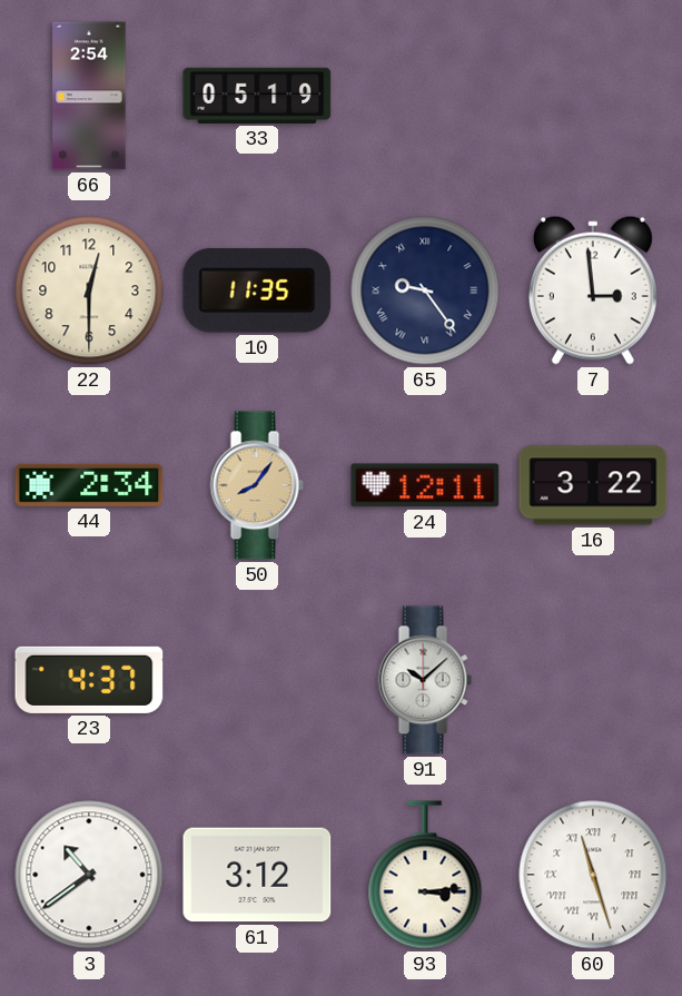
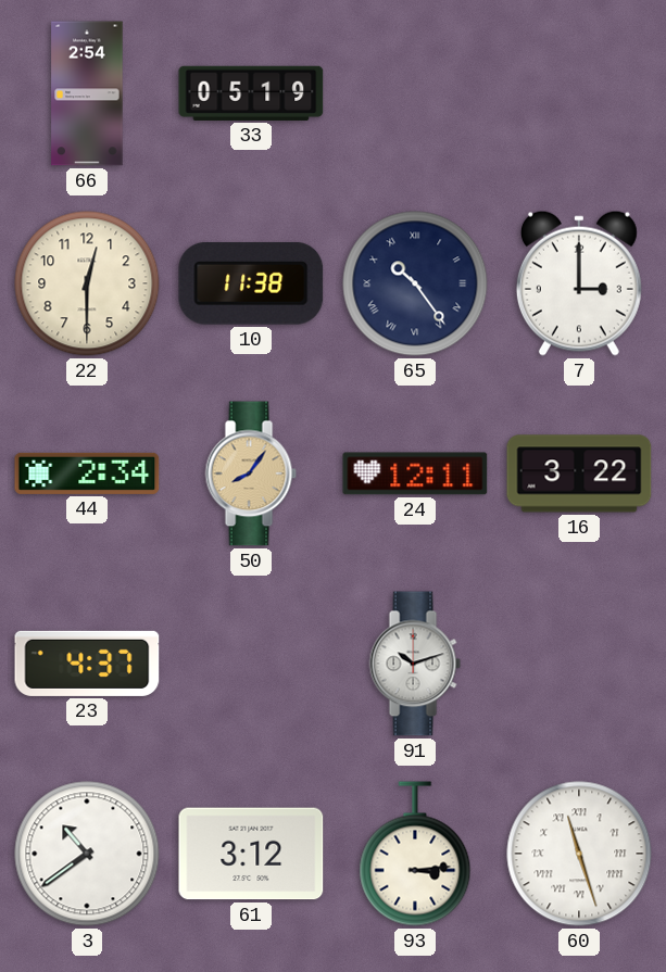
10: 11:35 -> 11:38 (251, 283)
65: 9:24 -> 10:24 (415, 283)
7: 2:59 -> 3:00 (579, 283)
91: 10:08 -> 10:12 (415, 664)
